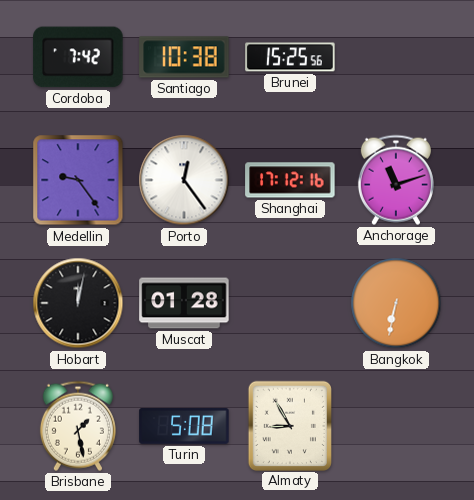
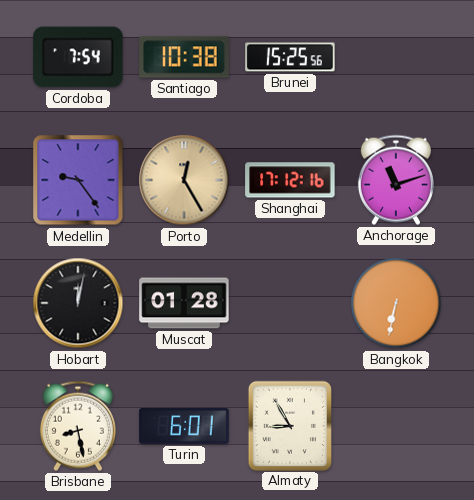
Cordoba: 7:42 -> 7:54 (78, 57)
Porto: 12:24 -> 12:25 (184, 180)
Porto dial: white -> champagne (184, 180)
Brisbane: 1:28 -> 8:28 (78, 426)
Turin: 5:08 -> 6:01 (184, 426)
